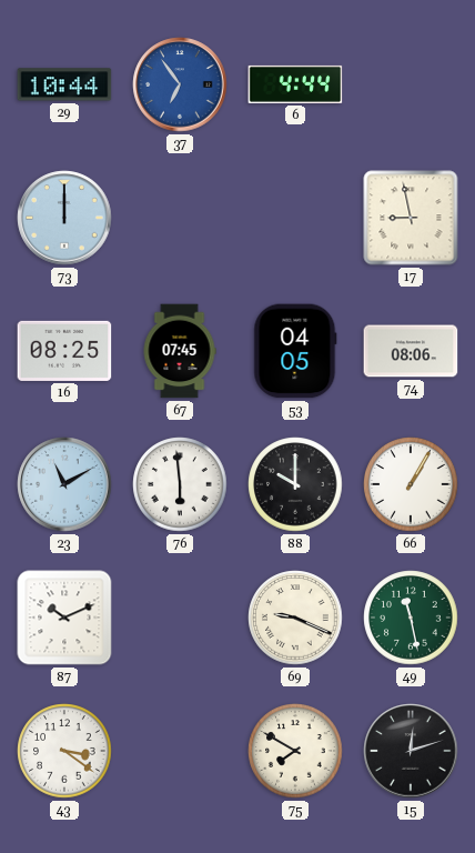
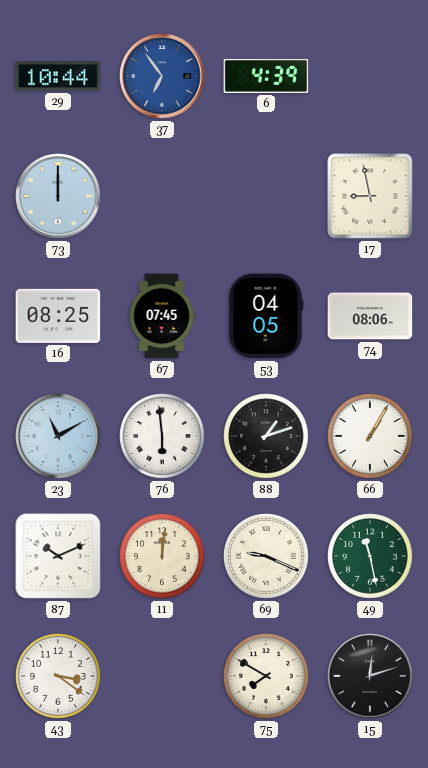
6: 4:44 -> 4:39 (266, 76)
88: 10:00 -> 1:12 (266, 436)
11: none -> 12:01 (162, 556)
